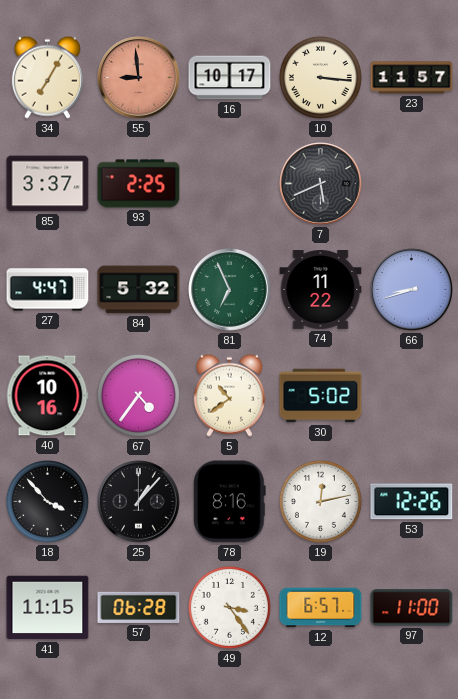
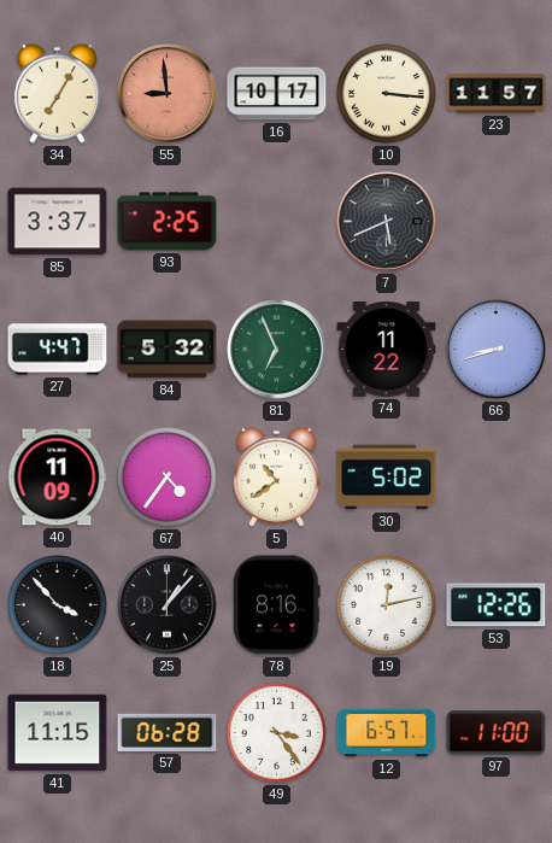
40: 10:16 -> 11:09 (57, 478)
